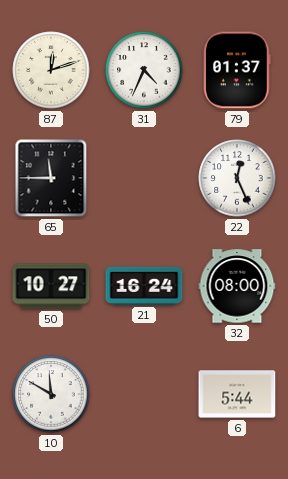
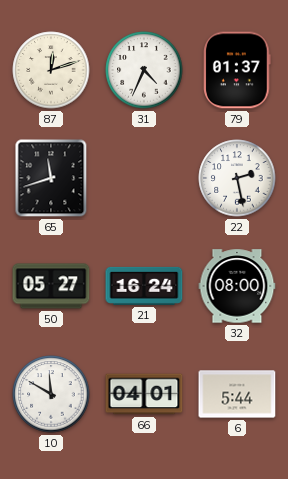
65: 11:45 -> 11:42 (51, 178)
22: 12:26 -> 2:28 (237, 178)
50: 10:27 -> 05:27 (51, 286)
66: none -> 04:01 (144, 394)
